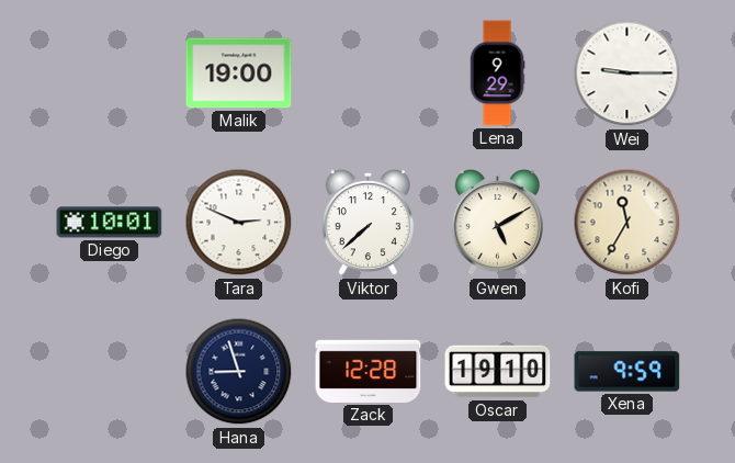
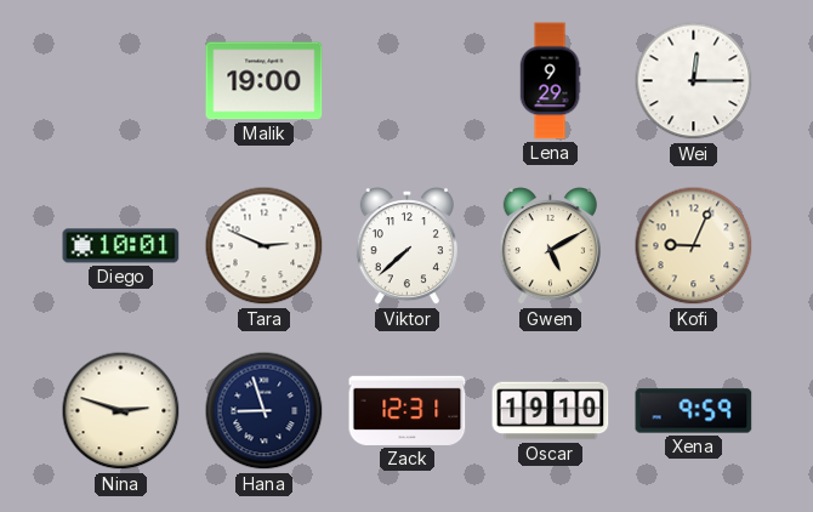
Wei: 9:15 -> 12:15 (694, 81)
Kofi: 11:35 -> 9:04 (694, 246)
Nina: none -> 2:48 (121, 411)
Zack: 12:28 -> 12:31 (408, 410)
